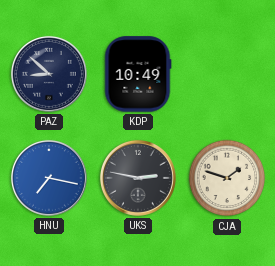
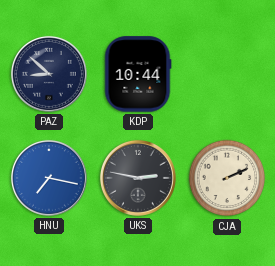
KDP: 10:49 -> 10:44 (138, 74)
CJA: 1:48 -> 2:11 (227, 178)
